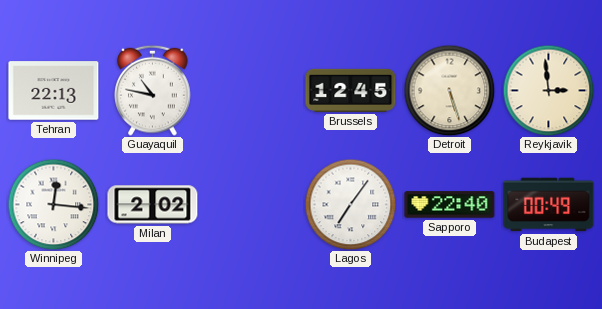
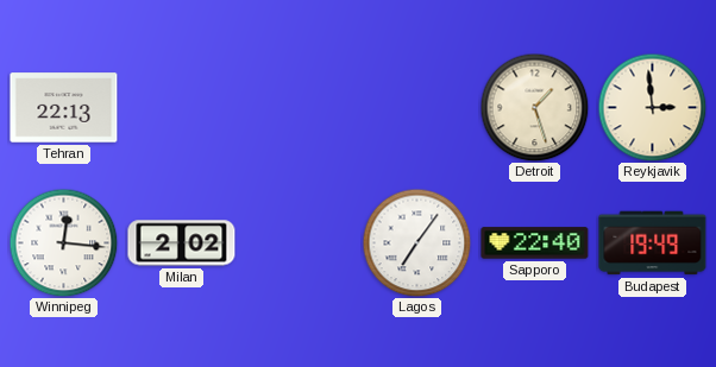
Guayaquil: 10:47 -> none (153, 90)
Brussels: 12:45 -> none (351, 90)
Detroit: 5:27 -> 1:27 (534, 107)
Budapest: 00:49 -> 19:49 (653, 243)
